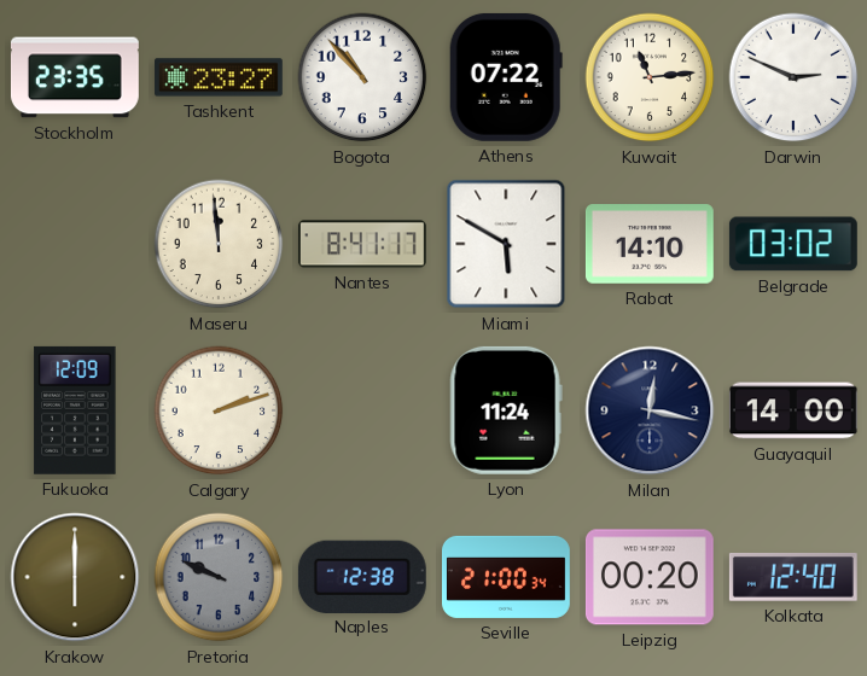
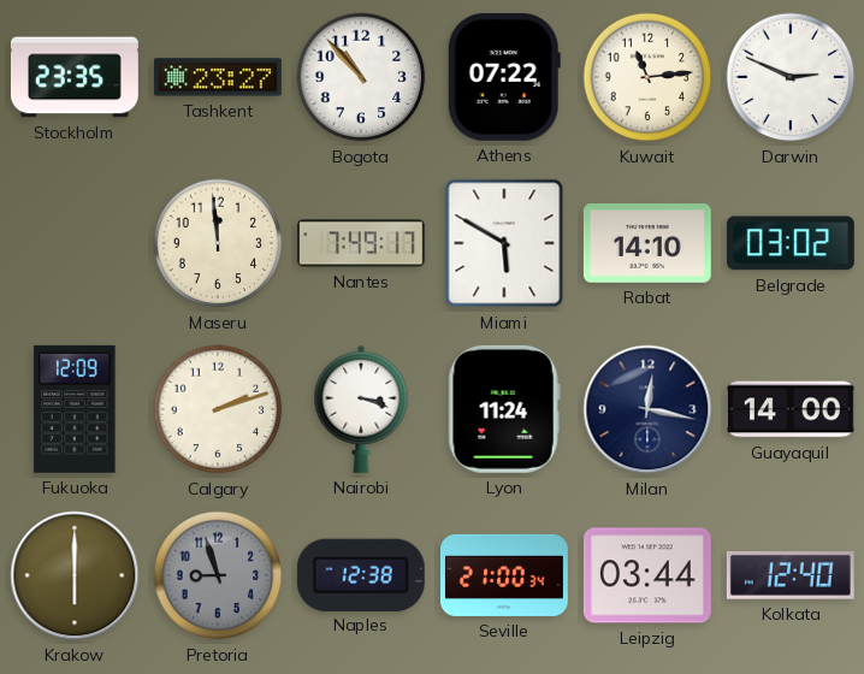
Nantes: 8:41 -> 7:49 (361, 243)
Nairobi: none -> 3:18 (361, 409)
Pretoria: 9:49 -> 8:57 (218, 575)
Leipzig: 00:20 -> 03:44 (647, 575)
